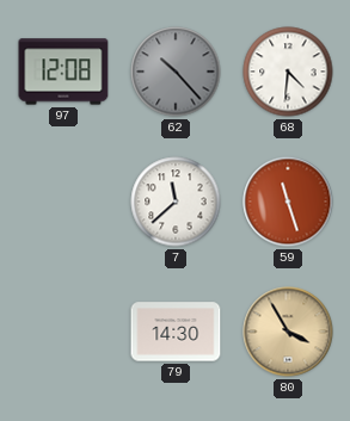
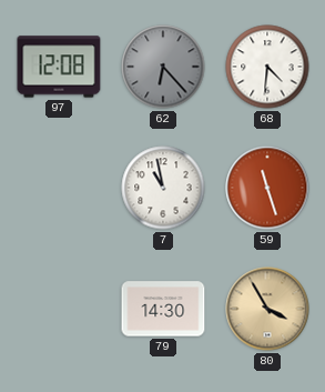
62: 10:23 -> 6:23 (163, 67)
7: 11:38 -> 10:58 (163, 188)
